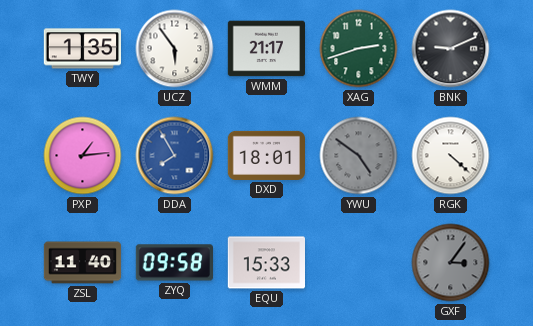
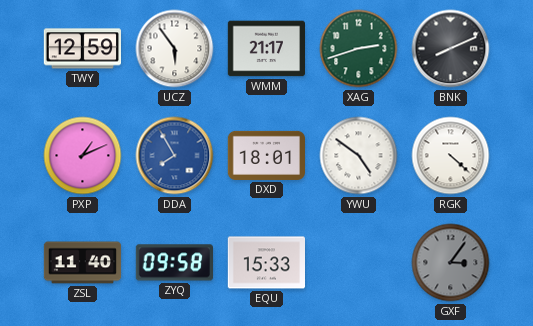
TWY: 1:35 -> 12:59 (82, 49)
BNK: 9:11 -> 8:11 (451, 49)
PXP: 1:14 -> 1:11 (83, 156)
YWU dial: grey -> white (359, 156)
